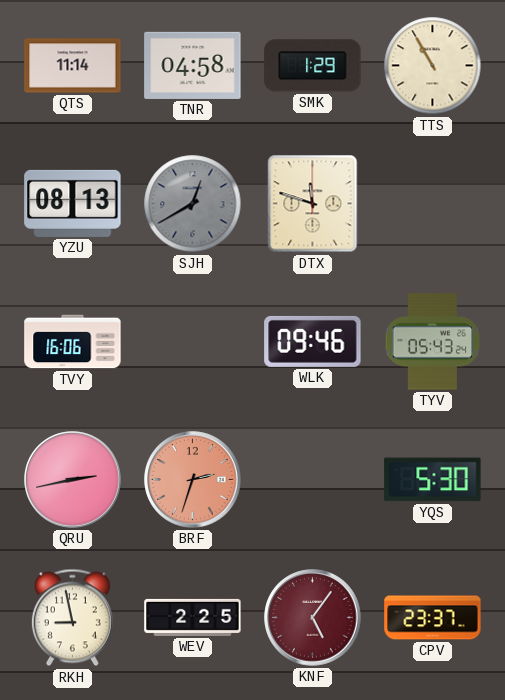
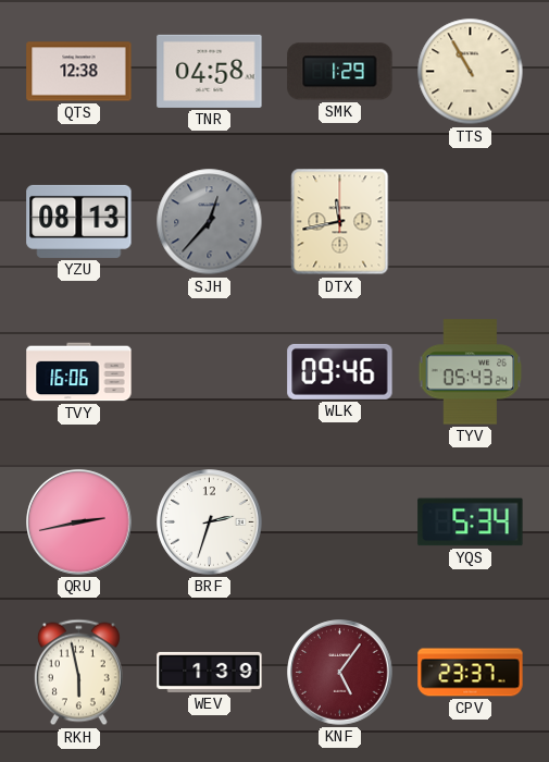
QTS: 11:14 -> 12:38 (79, 72)
SJH: 12:40 -> 12:37 (210, 222)
DTX: 11:48 -> 11:43 (340, 222)
BRF dial: salmon -> white (210, 523)
YQS: 5:30 -> 5:34 (471, 523)
RKH: 8:58 -> 5:58 (78, 673)
WEV: 2:25 -> 1:39 (210, 672)
